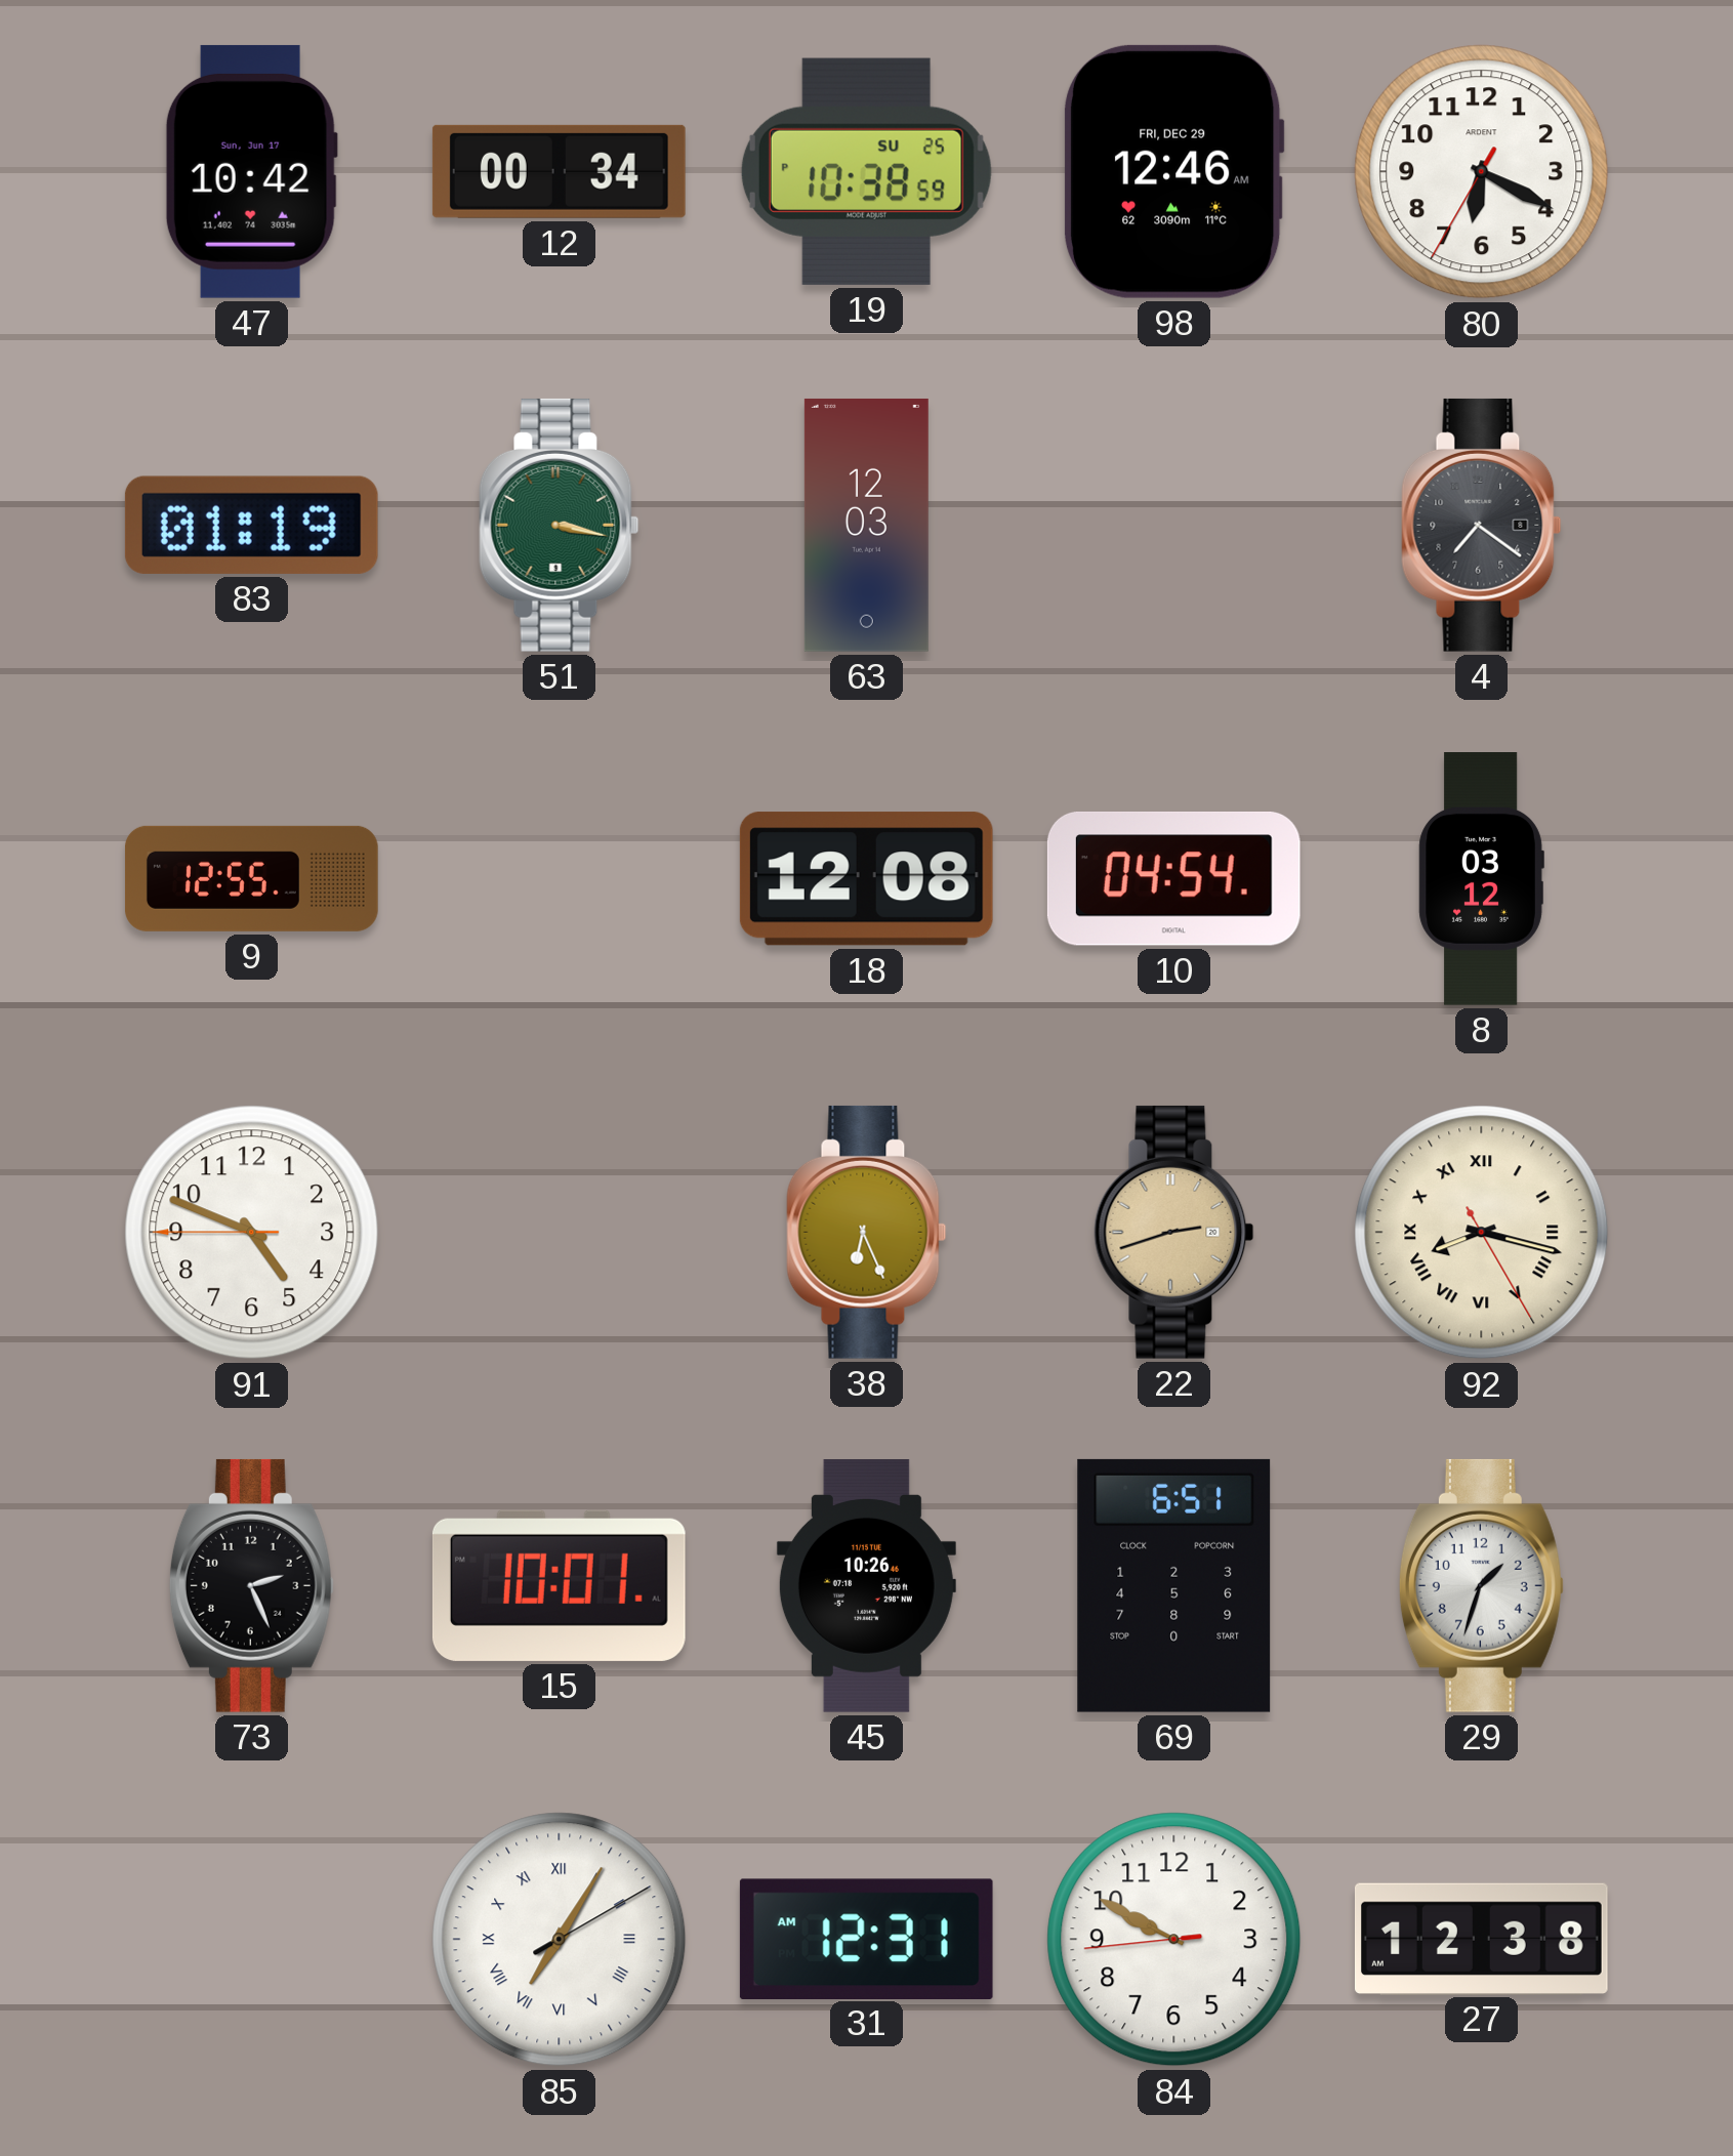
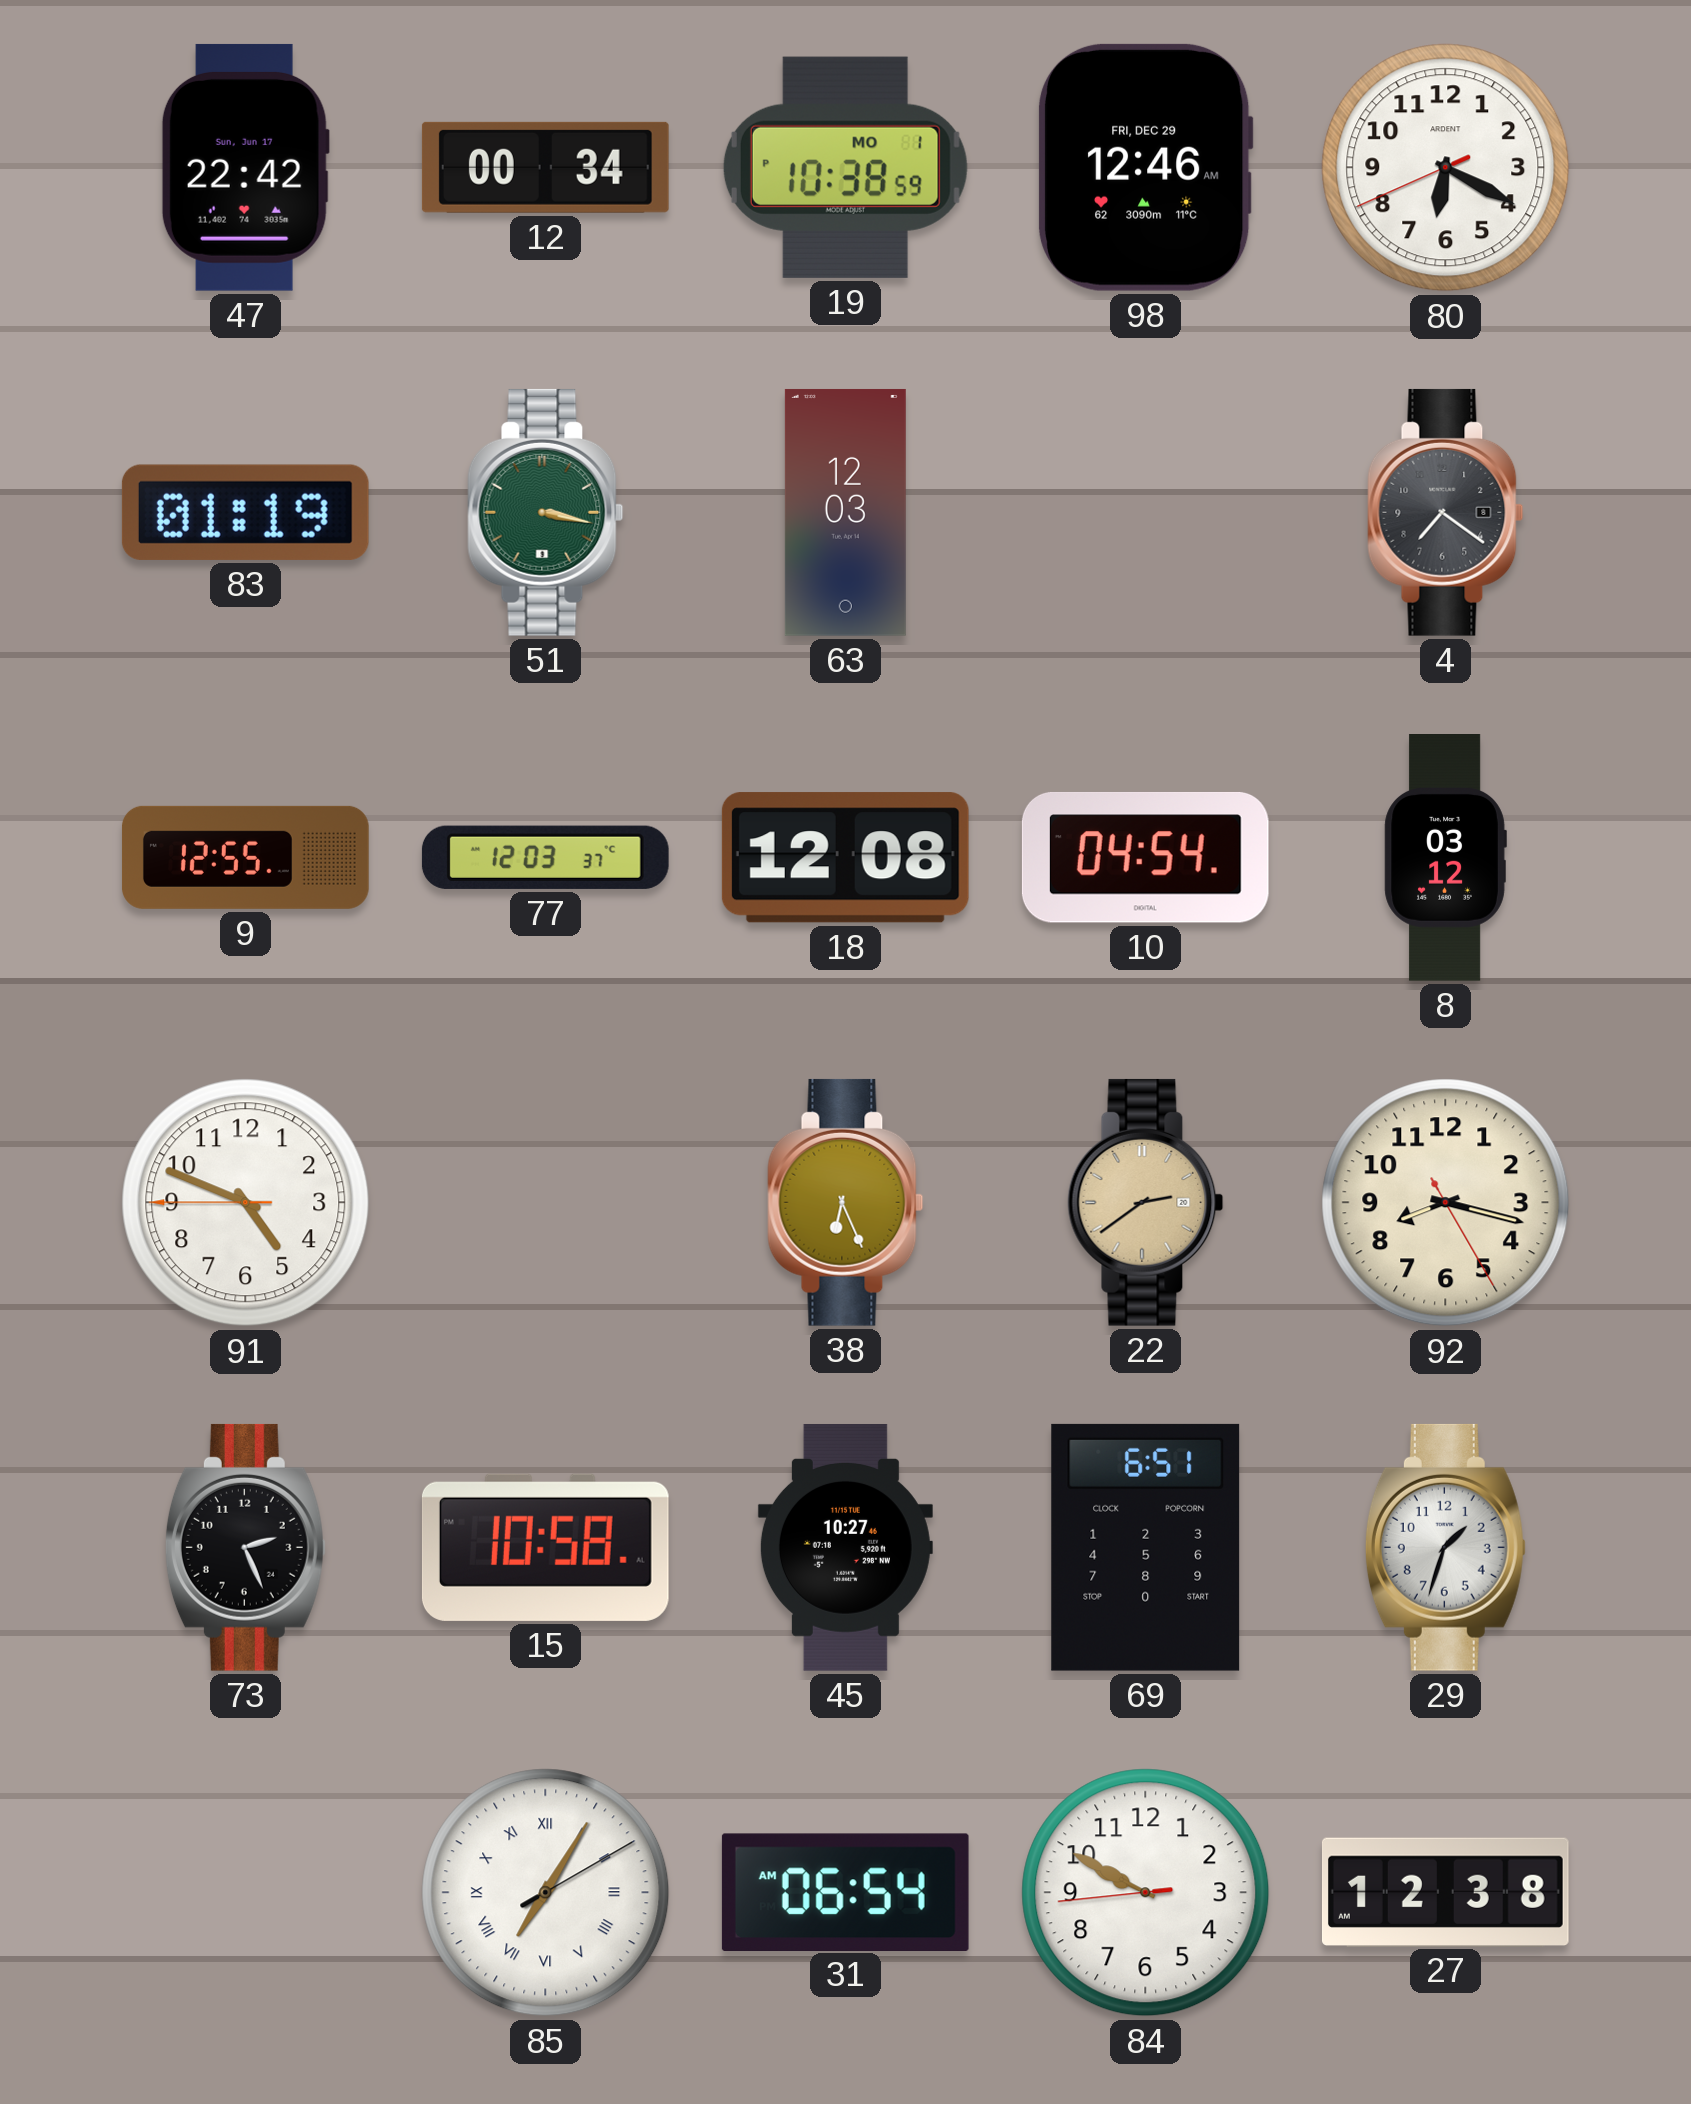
47: 10:42 -> 22:42 (245, 167)
19 date: SU 25 -> MO 1 (845, 167)
80: 6:19:35 -> 6:19:41 (1446, 168)
77: none -> 12:03 (545, 857)
22: 2:42 -> 2:39 (1146, 1202)
92 numerals: Roman -> Arabic (1446, 1203)
15: 10:01 -> 10:58 (545, 1547)
45: 10:26 -> 10:27 (845, 1547)
31: 12:31 -> 06:54 (845, 1892)
